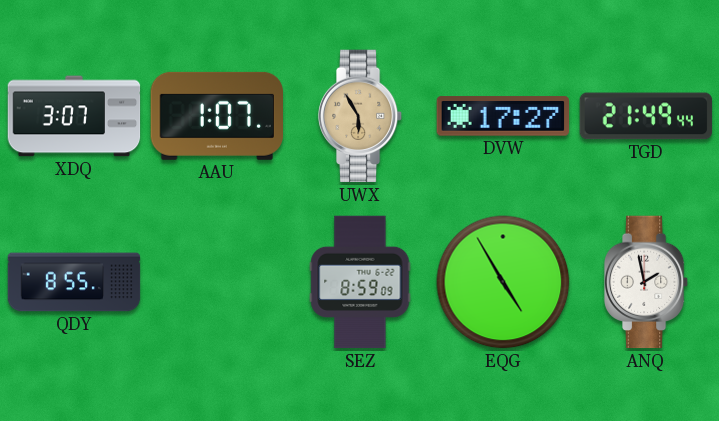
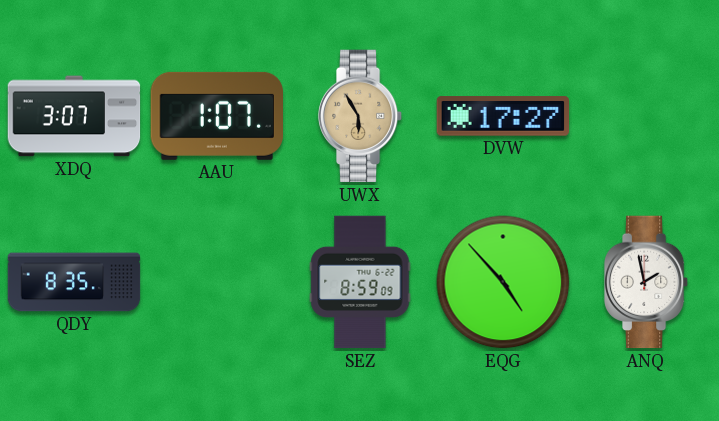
TGD: 21:49 -> none (646, 116)
QDY: 8:55 -> 8:35 (74, 282)
EQG: 4:55 -> 4:53 (503, 282)
